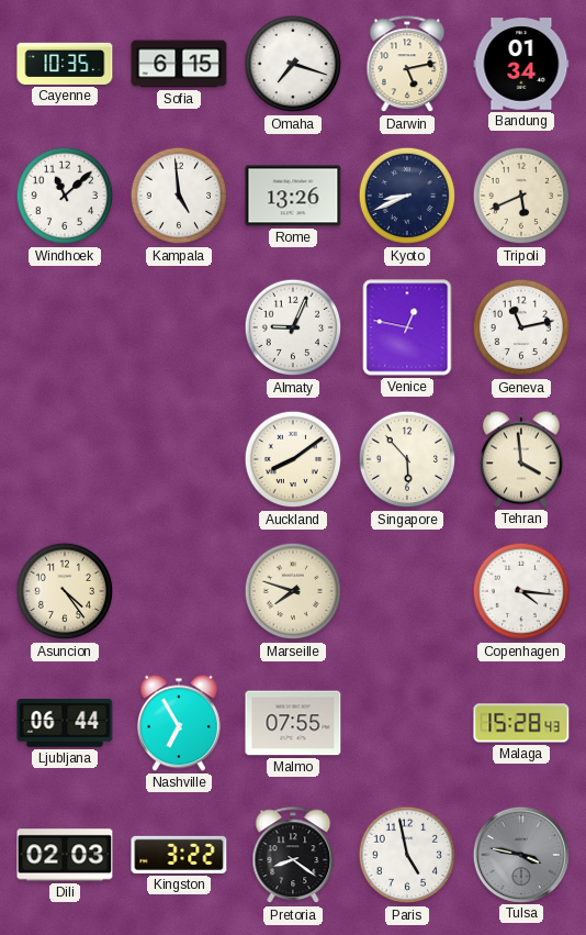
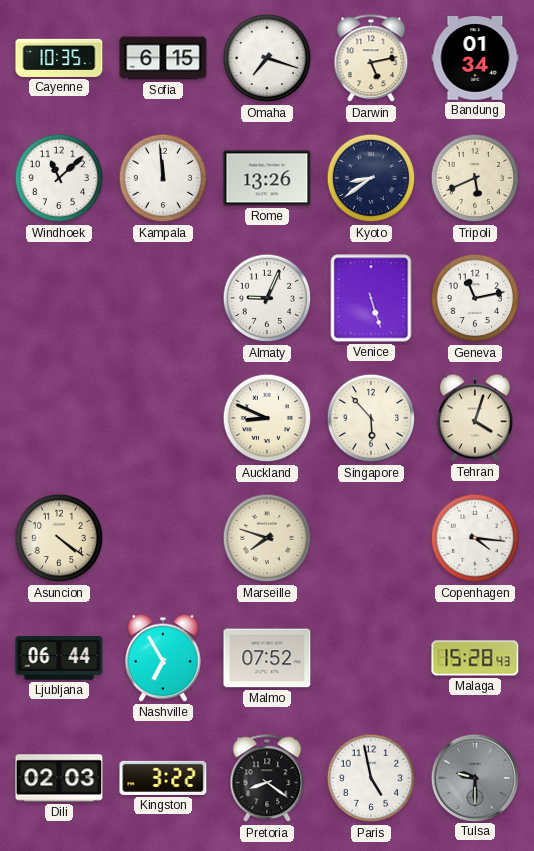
Kampala: 4:59 -> 11:59 (163, 178)
Kyoto: 8:41 -> 8:39 (371, 178)
Venice: 12:47 -> 5:27 (371, 298)
Auckland: 8:09 -> 8:49 (267, 418)
Tehran: 3:59 -> 4:03 (475, 418)
Asuncion: 4:24 -> 4:21 (59, 538)
Malmo: 07:55 -> 07:52 (267, 658)
Tulsa: 3:47 -> 9:30 (474, 777)
